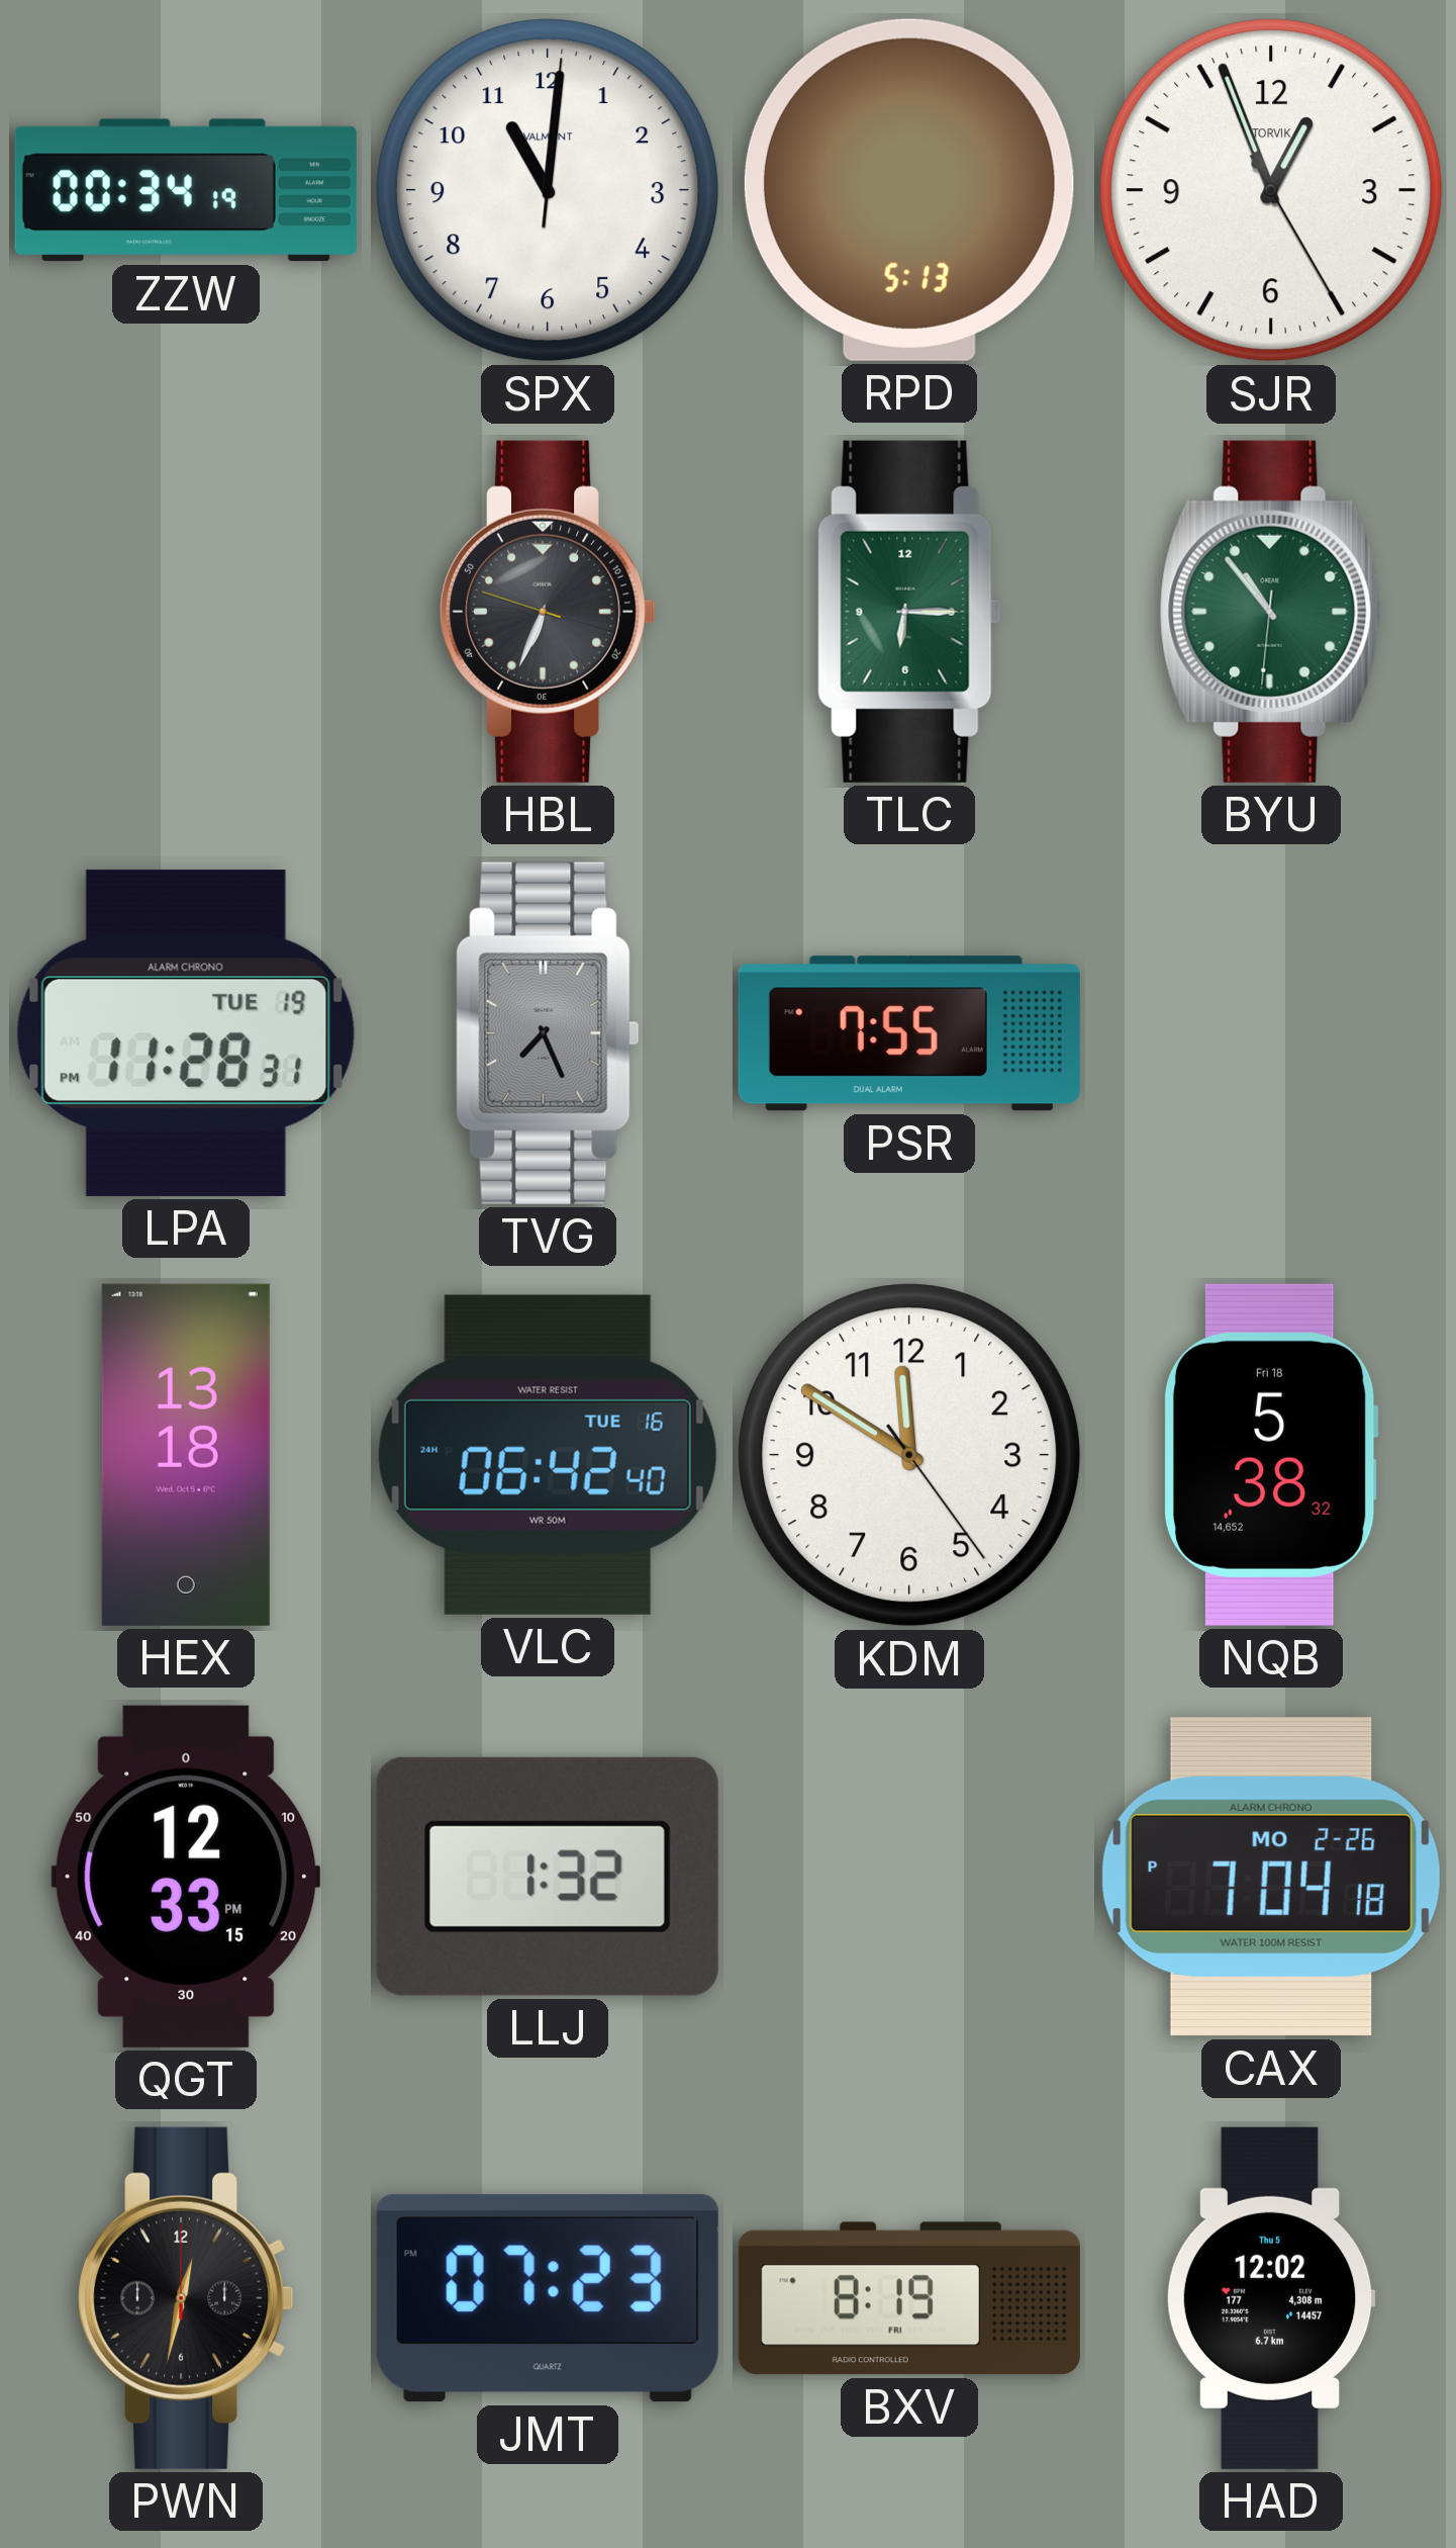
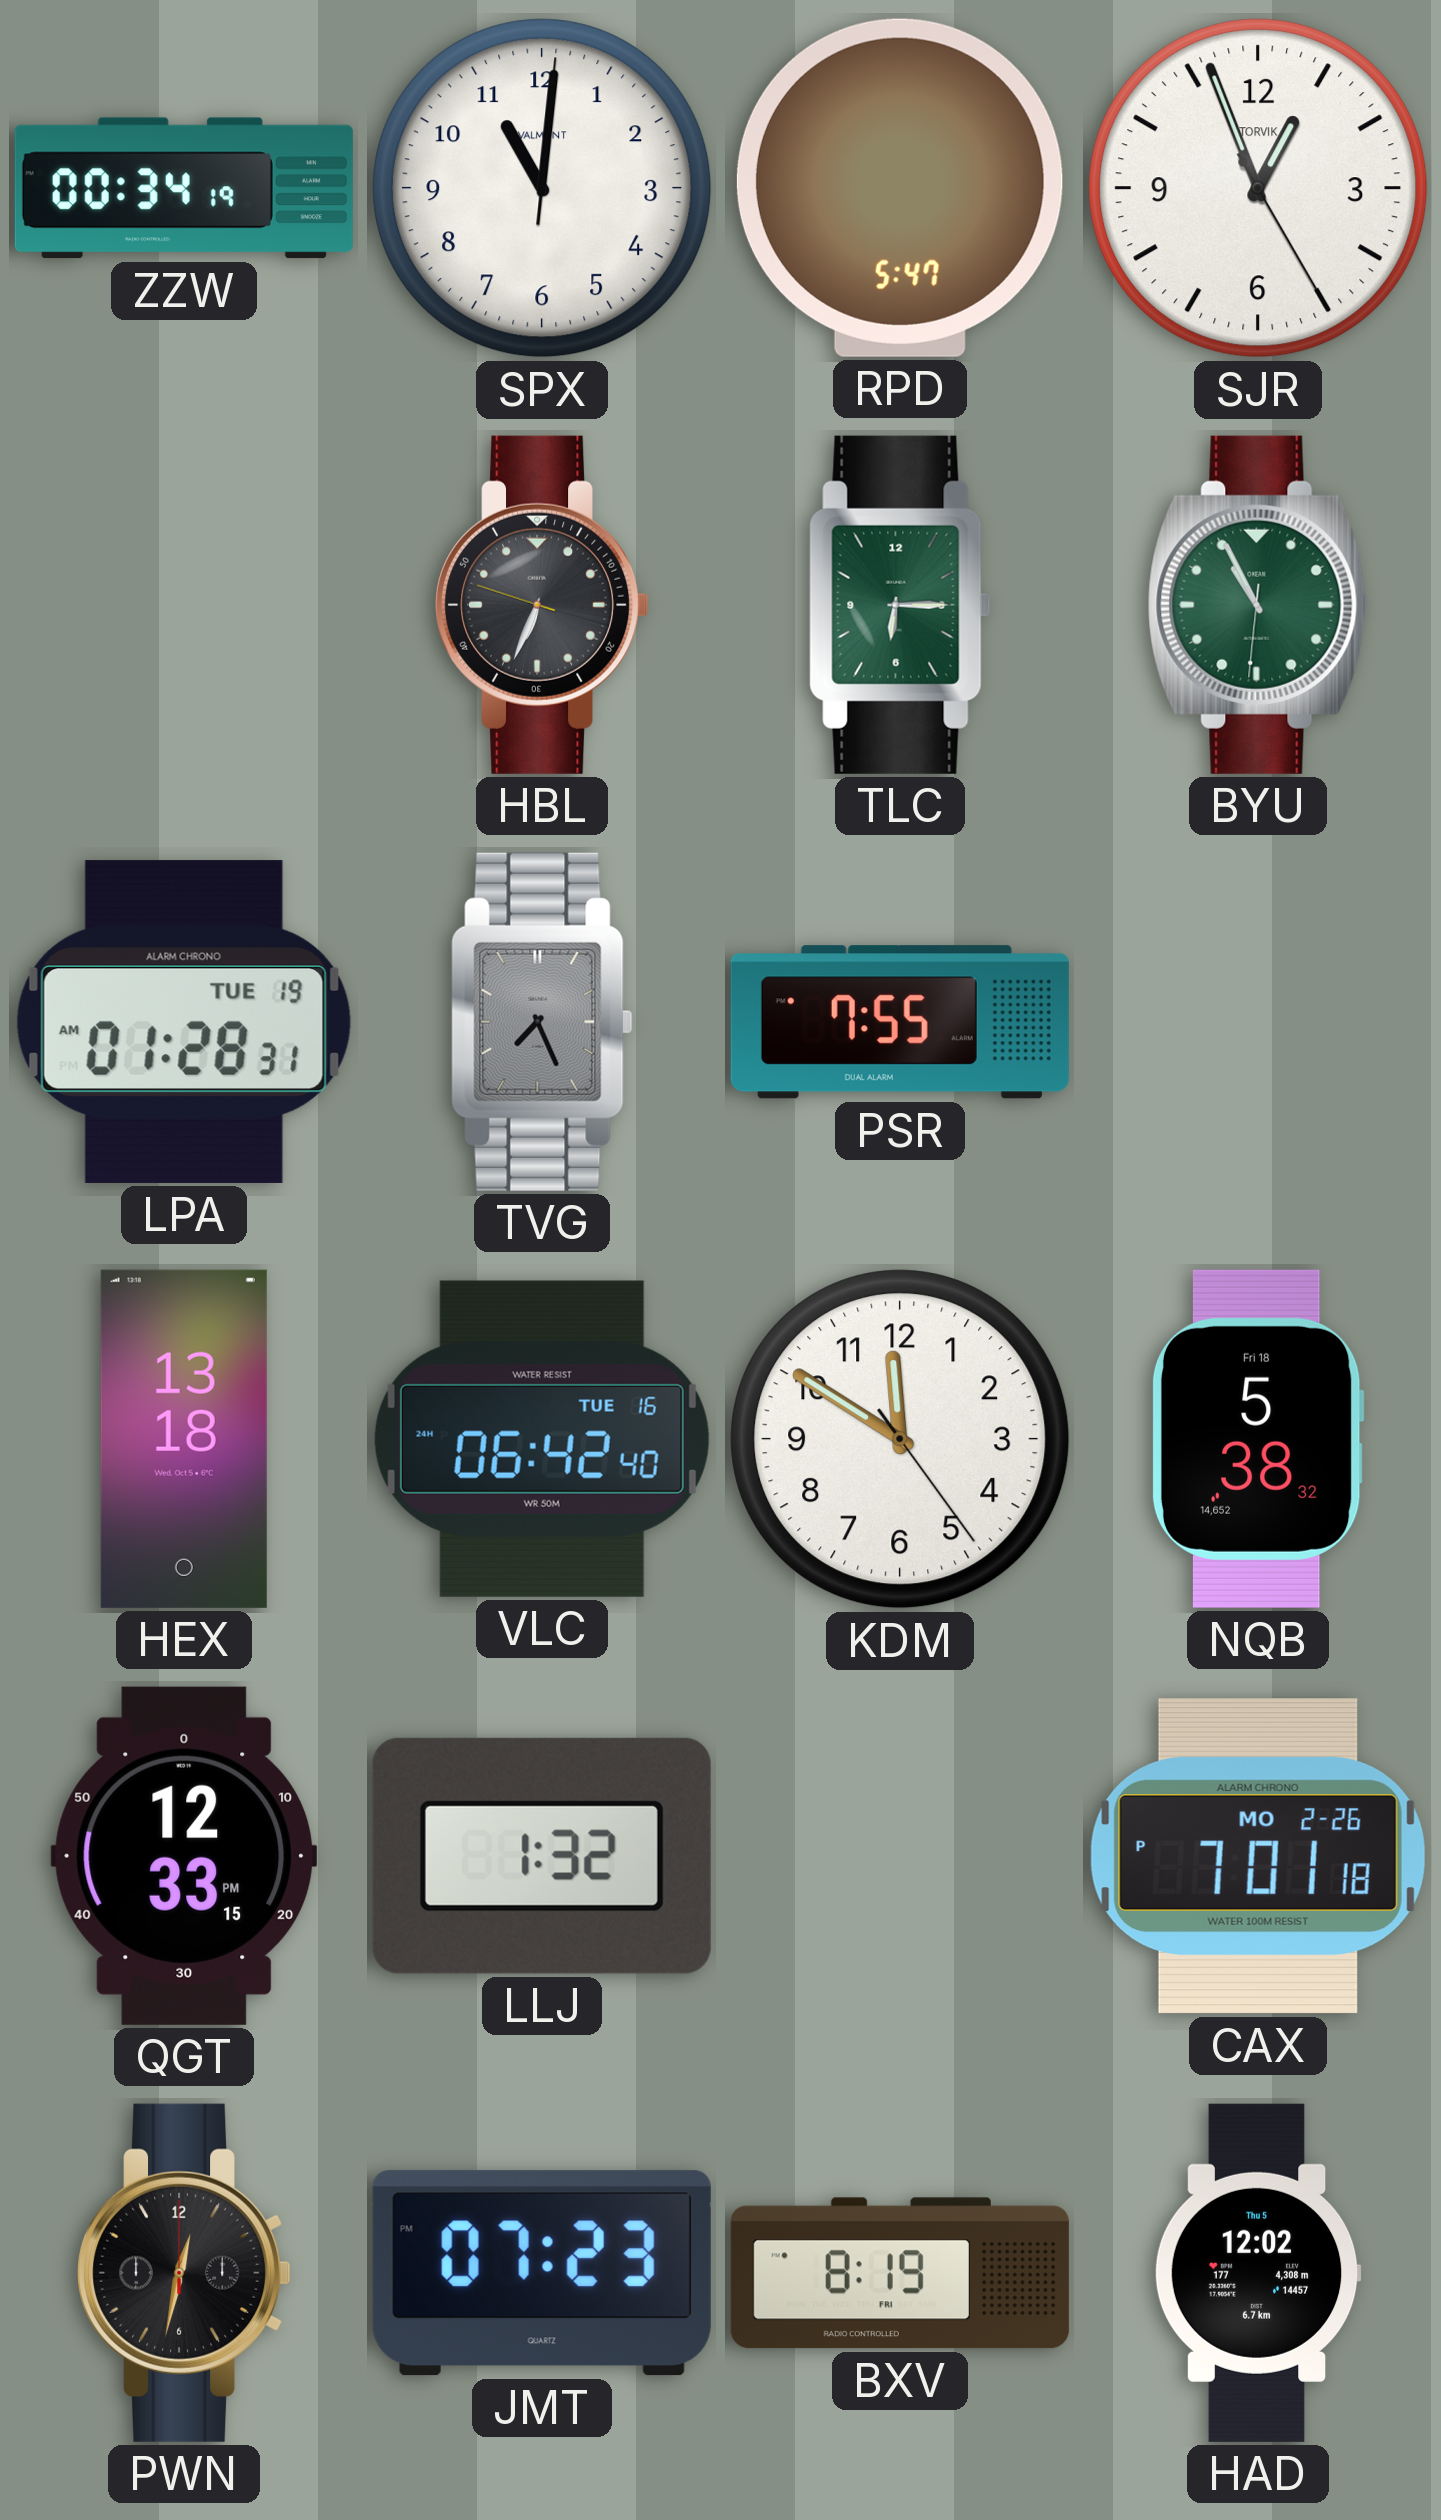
RPD: 5:13 -> 5:47 (900, 188)
BYU: 10:53 -> 10:55 (1258, 605)
LPA: 11:28 -> 01:28 (184, 1022)
CAX: 7:04 -> 7:01 (1258, 1856)
